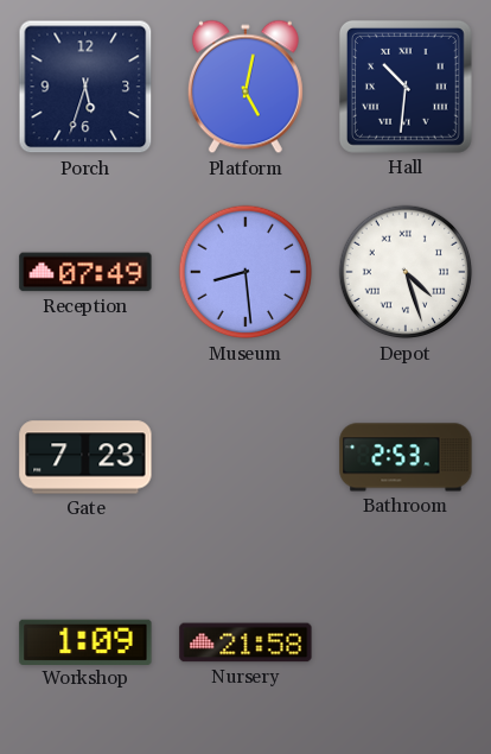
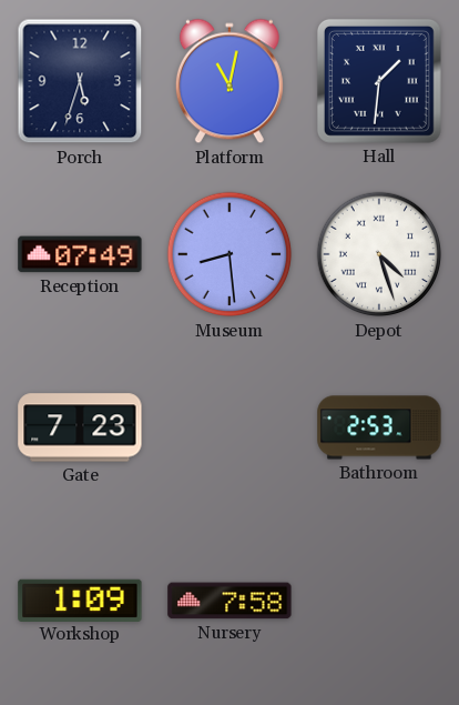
Platform: 5:02 -> 11:02 (229, 81)
Hall: 10:31 -> 1:31 (379, 81)
Nursery: 21:58 -> 7:58 (229, 601)
